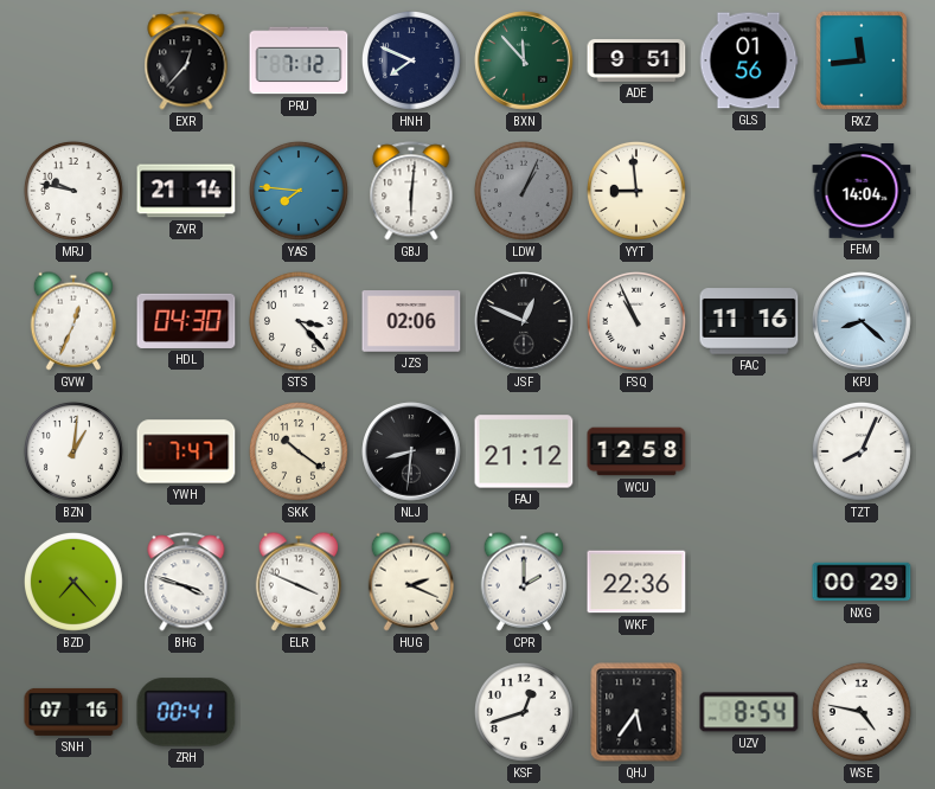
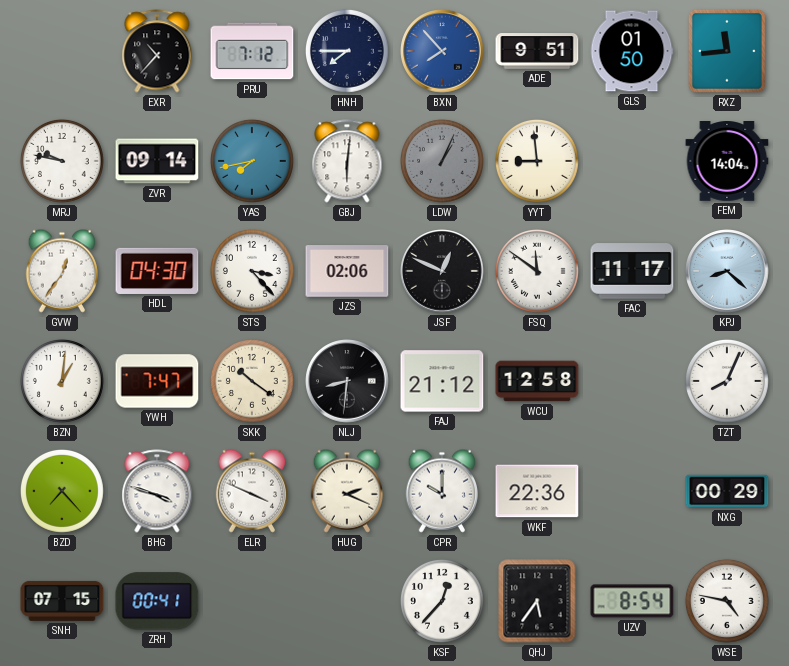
EXR: 12:37 -> 10:37 (157, 51)
HNH: 7:49 -> 7:45 (347, 51)
BXN: 11:53 -> 7:53 (442, 51)
BXN dial: green -> blue (442, 51)
GLS: 01:56 -> 01:50 (632, 51)
ZVR: 21:14 -> 09:14 (157, 161)
YAS: 7:46 -> 7:43 (252, 161)
GVW: 12:34 -> 12:36 (61, 271)
FSQ: 10:56 -> 11:51 (537, 271)
FAC: 11:16 -> 11:17 (632, 271)
CPR: 2:00 -> 10:00 (441, 491)
SNH: 07:16 -> 07:15 (62, 601)
KSF: 12:42 -> 12:37 (442, 601)
